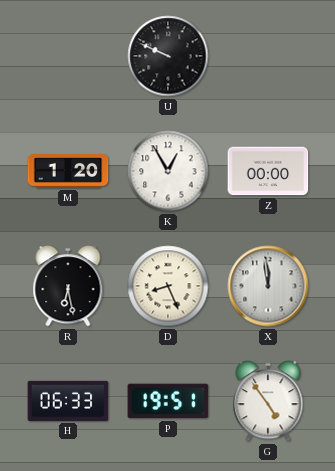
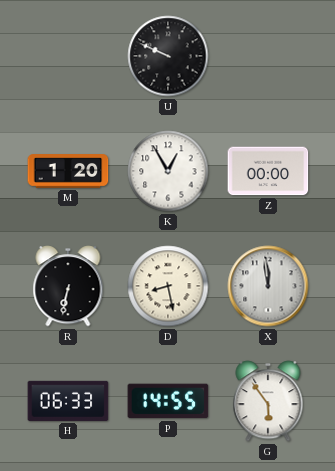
R: 6:28 -> 6:32 (68, 286)
D: 8:26 -> 8:28 (168, 286)
P: 19:51 -> 14:55 (168, 401)
G: 4:54 -> 5:54 (268, 401)
